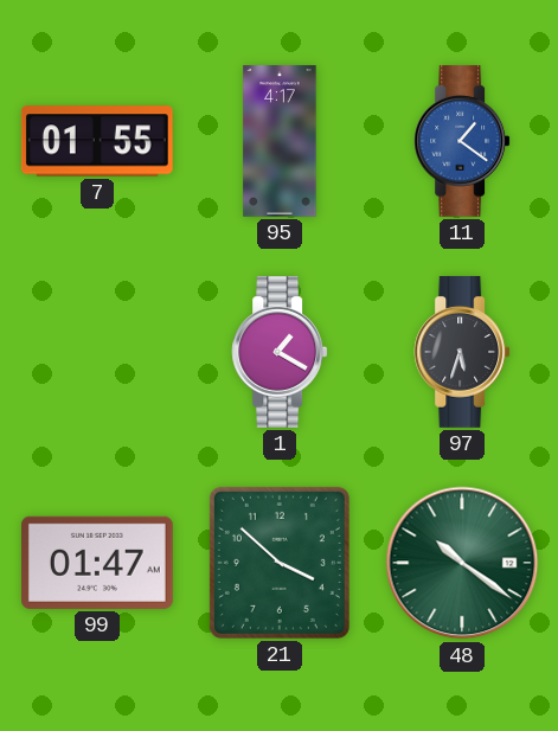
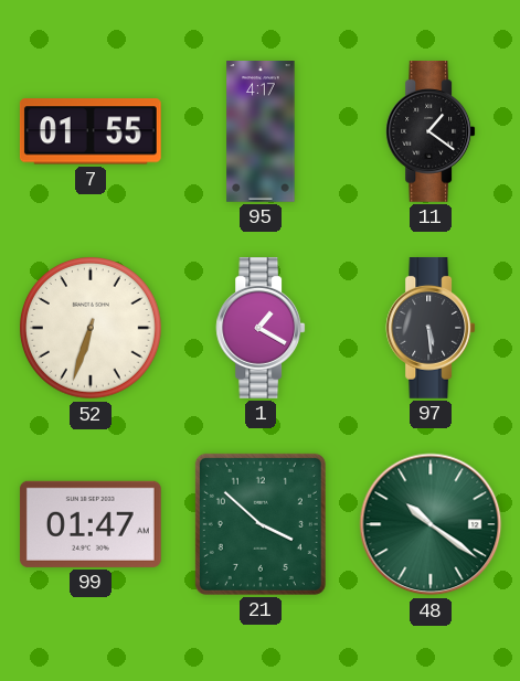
11 dial: blue -> black (431, 132)
52: none -> 6:33 (92, 329)
97: 5:33 -> 5:29 (431, 329)
